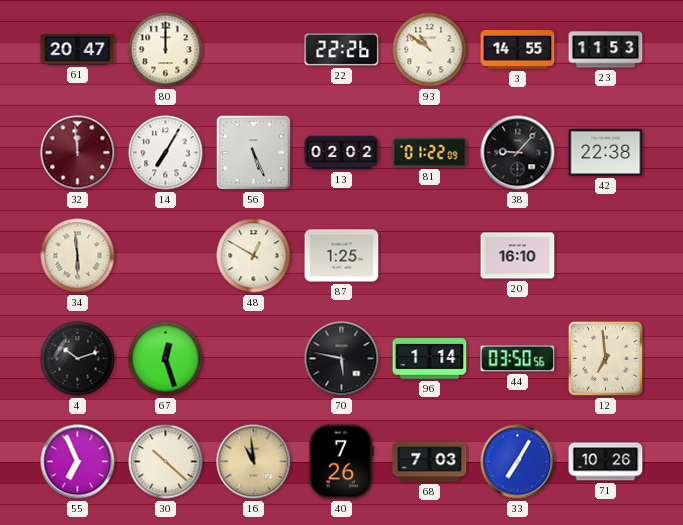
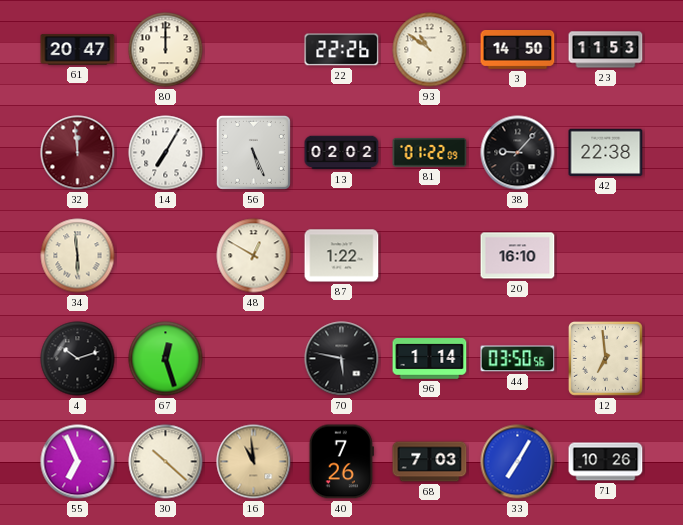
3: 14:55 -> 14:50 (518, 50)
87: 1:25 -> 1:22 (342, 256)
